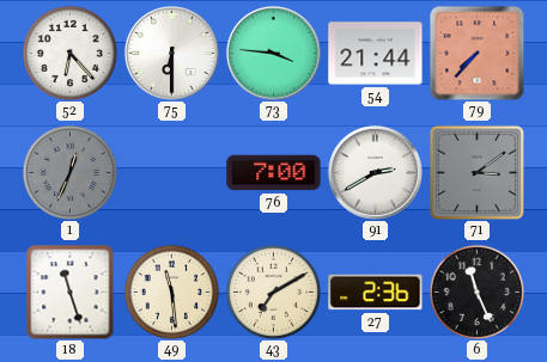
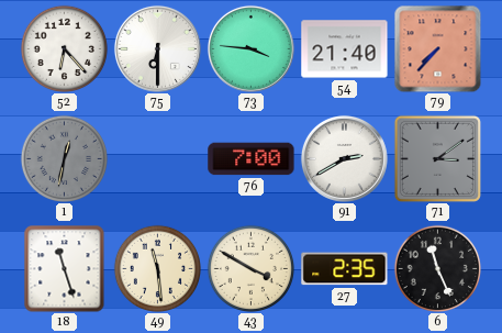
54: 21:44 -> 21:40 (345, 49)
1: 12:34 -> 12:32 (64, 158)
43: 7:10 -> 3:50 (250, 268)
27: 2:36 -> 2:35 (345, 269)
